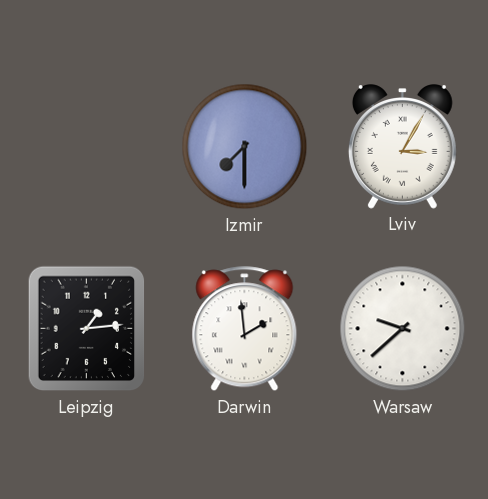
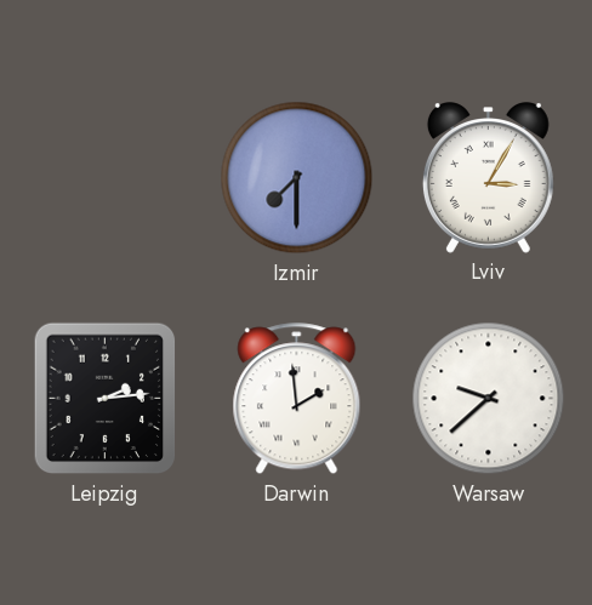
Leipzig: 1:14 -> 2:14 (106, 399)
